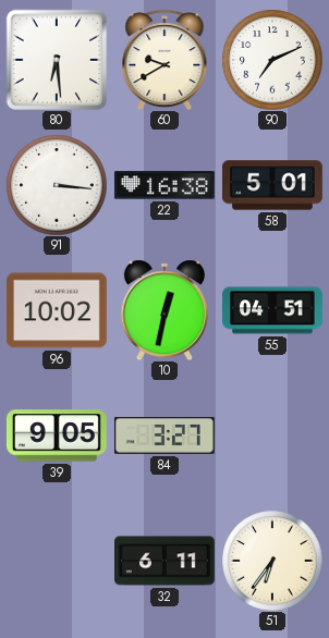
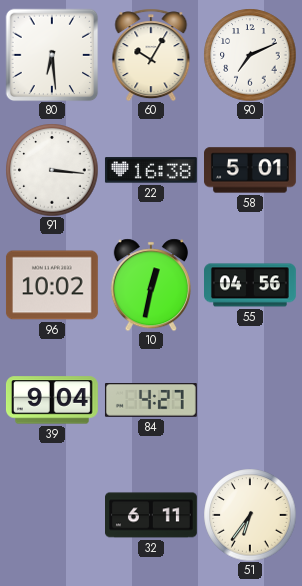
60: 9:40 -> 10:05 (151, 55)
55: 04:51 -> 04:56 (251, 285)
39: 9:05 -> 9:04 (52, 400)
84: 3:27 -> 4:27 (151, 401)
